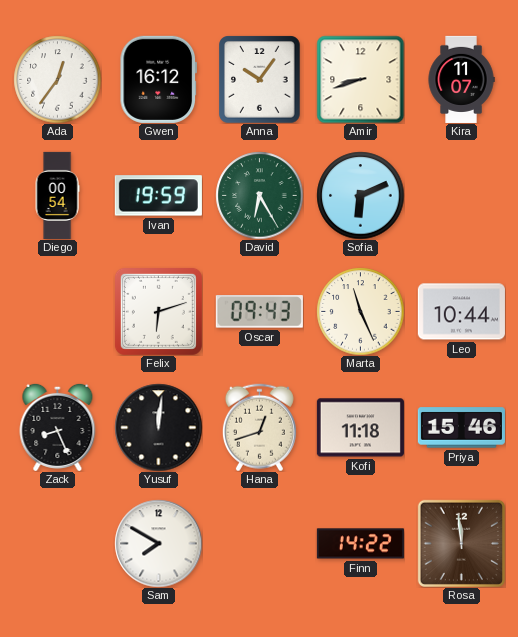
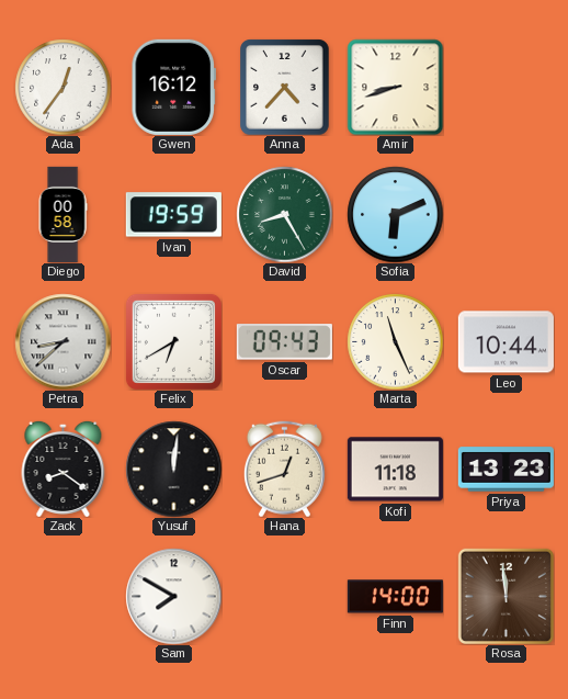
Anna: 10:06 -> 4:37 (285, 87)
Kira: 11:07 -> none (461, 79)
Diego: 00:54 -> 00:58 (63, 214)
David: 6:25 -> 8:25 (284, 214)
Petra: none -> 8:38 (63, 341)
Felix: 6:12 -> 6:40 (173, 341)
Zack: 8:26 -> 8:21 (64, 469)
Priya: 15:46 -> 13:23 (505, 470)
Finn: 14:22 -> 14:00 (395, 597)
